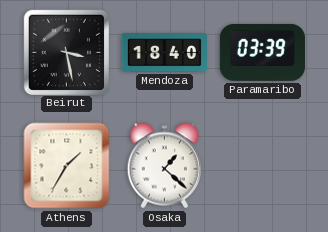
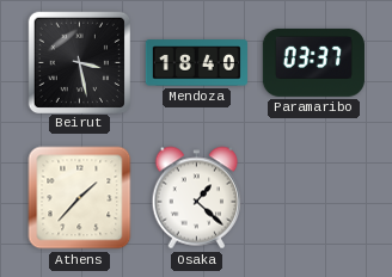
Paramaribo: 03:39 -> 03:37 (313, 62)
Athens: 1:35 -> 1:37 (80, 198)
